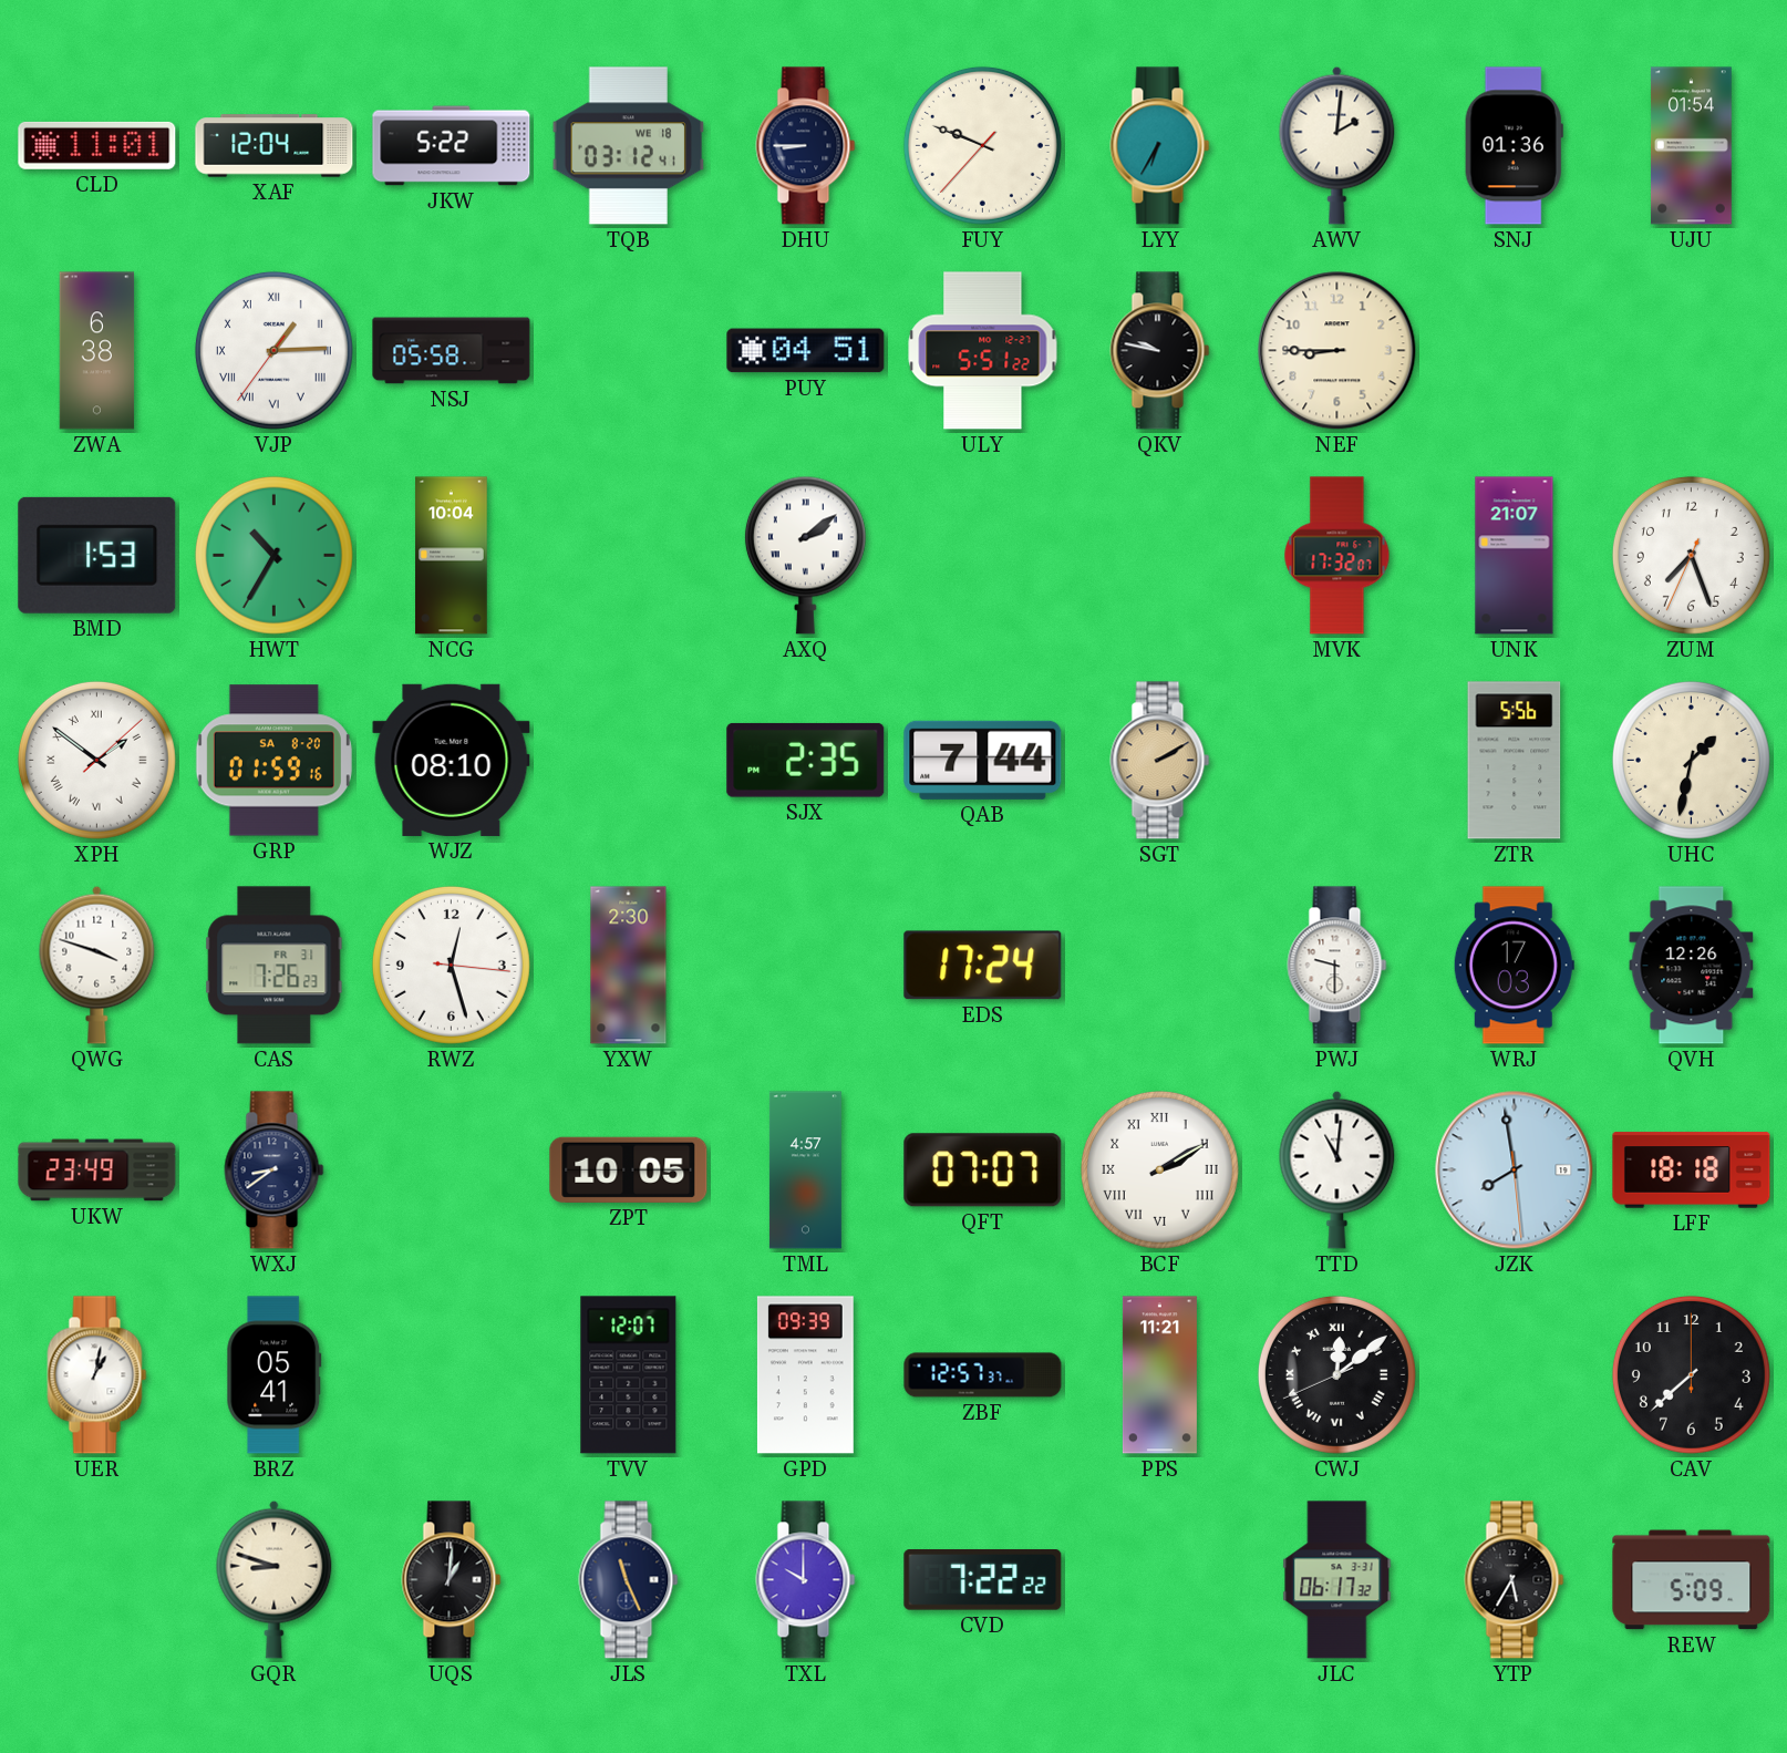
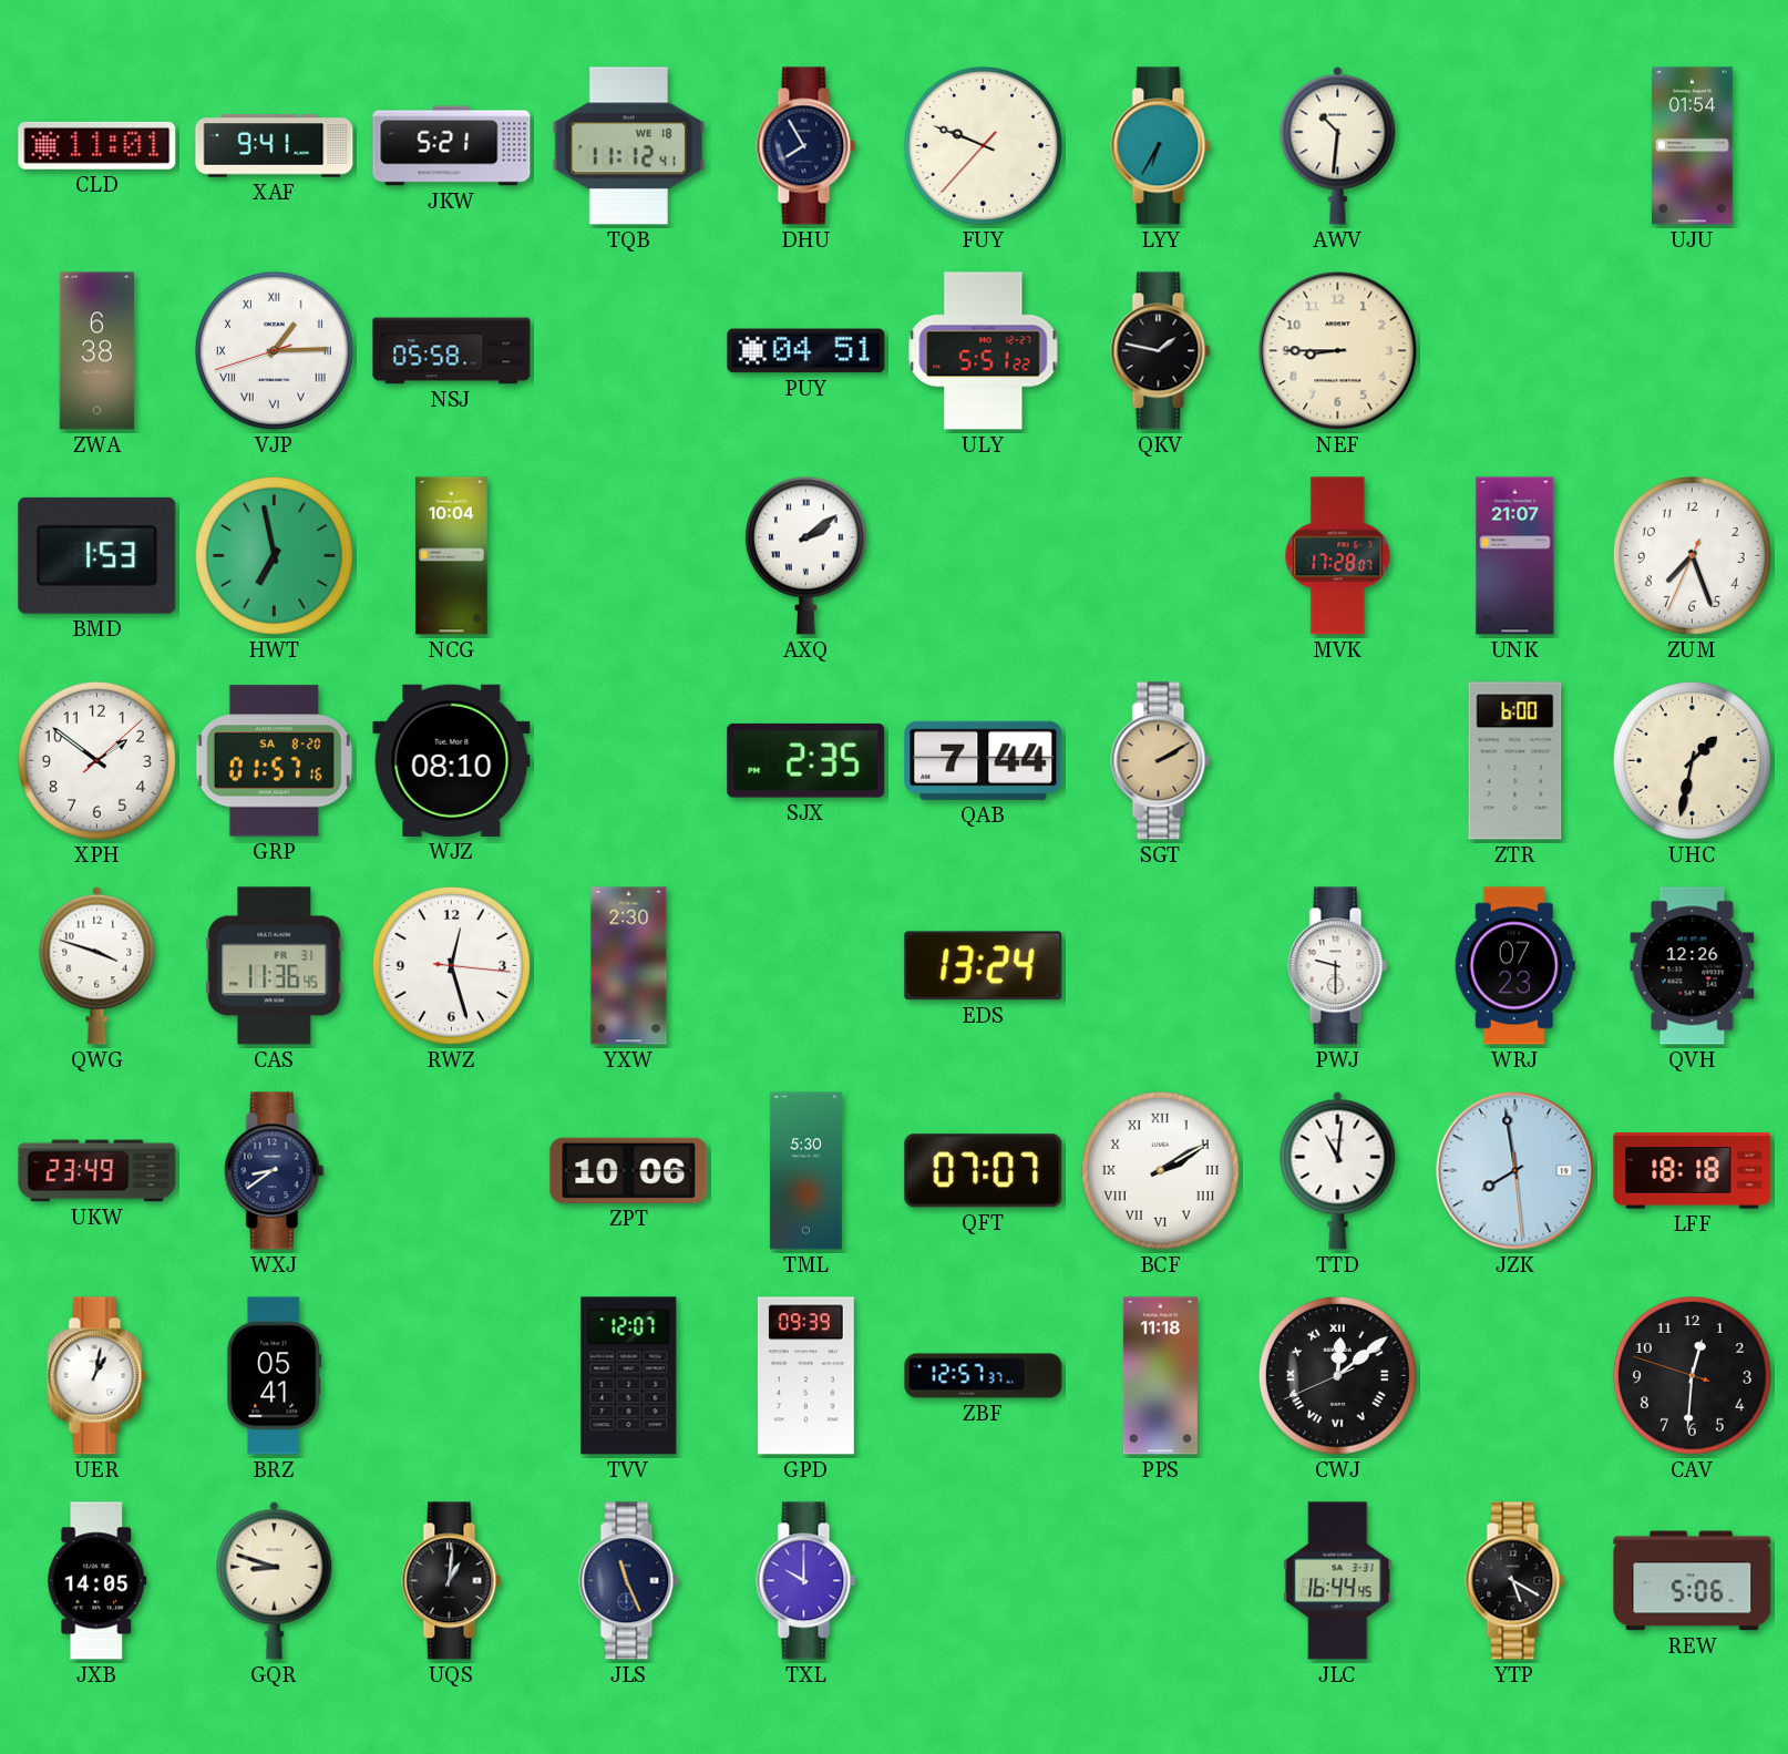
XAF: 12:04 -> 9:41 (275, 146)
JKW: 5:22 -> 5:21 (452, 146)
TQB: 03:12 -> 11:12 (629, 146)
DHU: 8:45 -> 7:55 (806, 146)
AWV: 2:01 -> 10:31 (1338, 145)
SNJ: 01:36 -> none (1514, 146)
VJP: 1:14:36 -> 1:14:42 (274, 350)
QKV: 9:47 -> 1:47 (1161, 351)
HWT: 10:35 -> 6:58 (274, 555)
MVK: 17:32 -> 17:28 (1338, 556)
XPH numerals: Roman -> Arabic (96, 760)
GRP: 01:59 -> 01:57 (274, 761)
ZTR: 5:56 -> 6:00 (1515, 761)
CAS: 7:26 -> 11:36 (275, 966)
EDS: 17:24 -> 13:24 (984, 966)
WRJ: 17:03 -> 07:23 (1514, 966)
ZPT: 10:05 -> 10:06 (629, 1170)
TML: 4:57 -> 5:30 (805, 1171)
PPS: 11:21 -> 11:18 (1160, 1376)
CAV: 7:38 -> 12:30 (1692, 1375)
JXB: none -> 14:05 (97, 1581)
CVD: 7:22 -> none (983, 1580)
JLC: 06:17 -> 16:44 (1338, 1581)
YTP: 5:35 -> 5:20 (1515, 1581)
REW: 5:09 -> 5:06 (1693, 1581)
